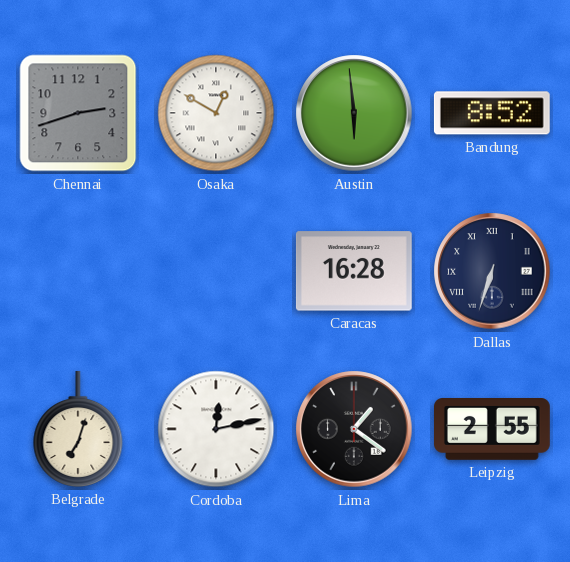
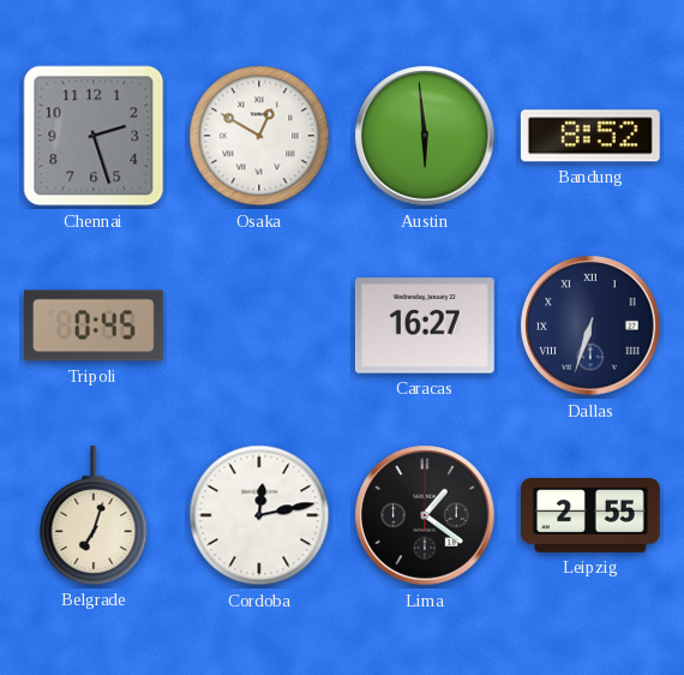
Chennai: 2:42 -> 2:27 (94, 136)
Tripoli: none -> 0:45 (94, 325)
Caracas: 16:28 -> 16:27 (425, 325)
